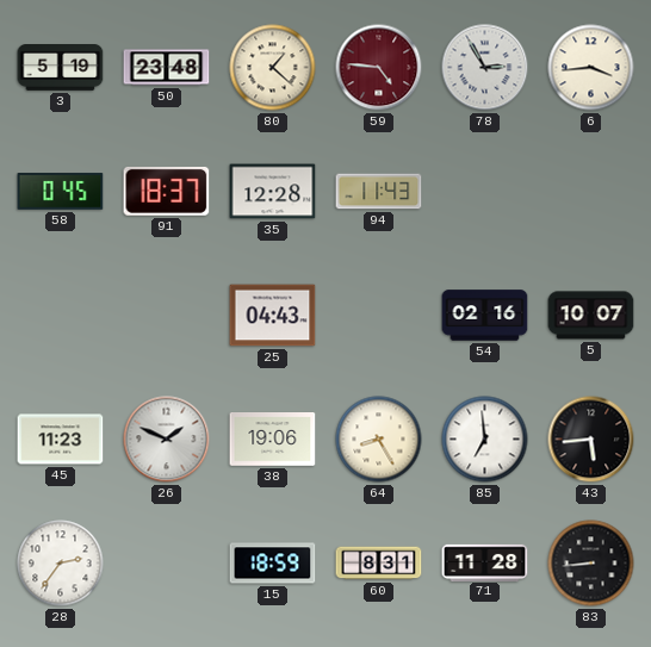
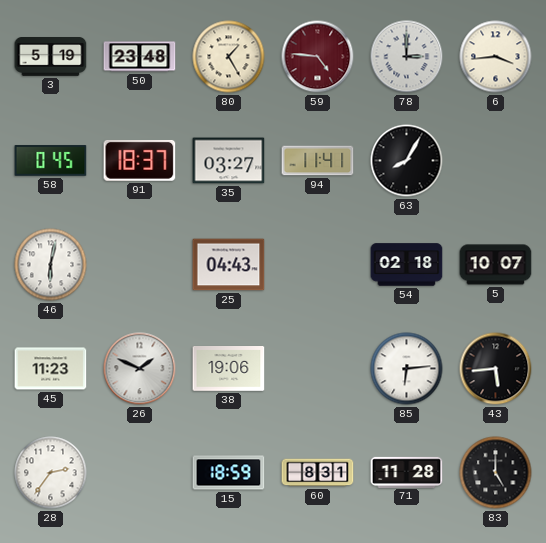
80: 1:22 -> 1:25 (229, 57)
78: 2:55 -> 3:00 (407, 57)
35: 12:28 -> 03:27 (229, 161)
94: 11:43 -> 11:41 (318, 161)
63: none -> 8:05 (407, 161)
46: none -> 6:02 (51, 265)
54: 02:16 -> 02:18 (407, 265)
64: 8:25 -> none (379, 440)
85: 6:59 -> 6:14 (407, 369)
83: 8:44 -> 5:00 (496, 473)
